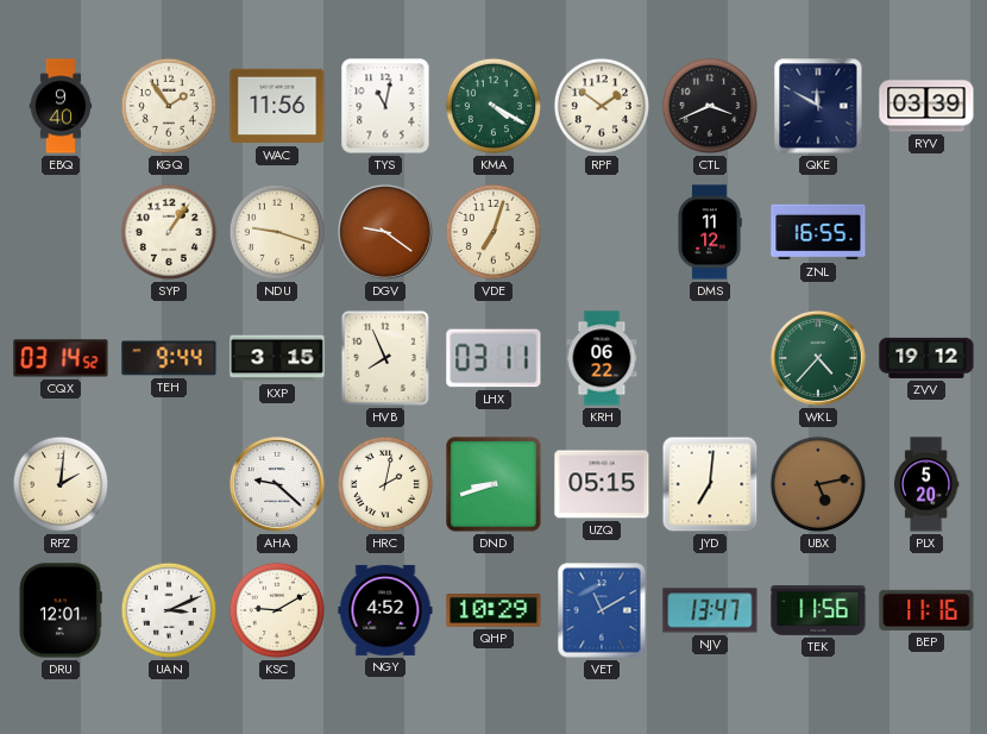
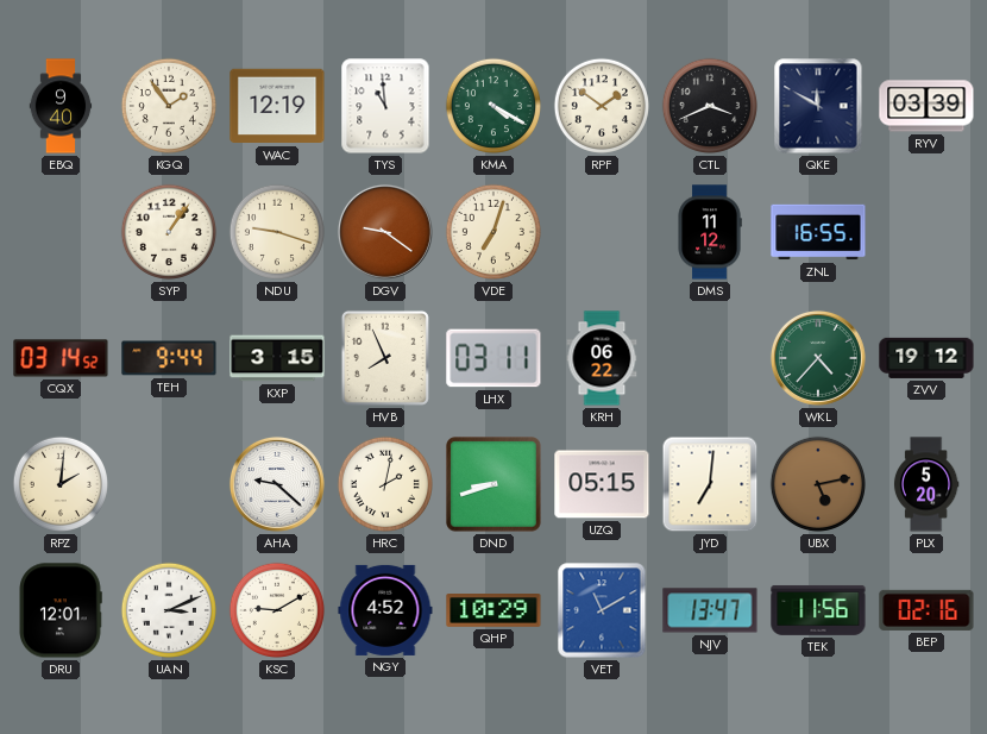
WAC: 11:56 -> 12:19 (277, 106)
TYS: 11:02 -> 10:59 (385, 106)
BEP: 11:16 -> 02:16 (926, 610)
